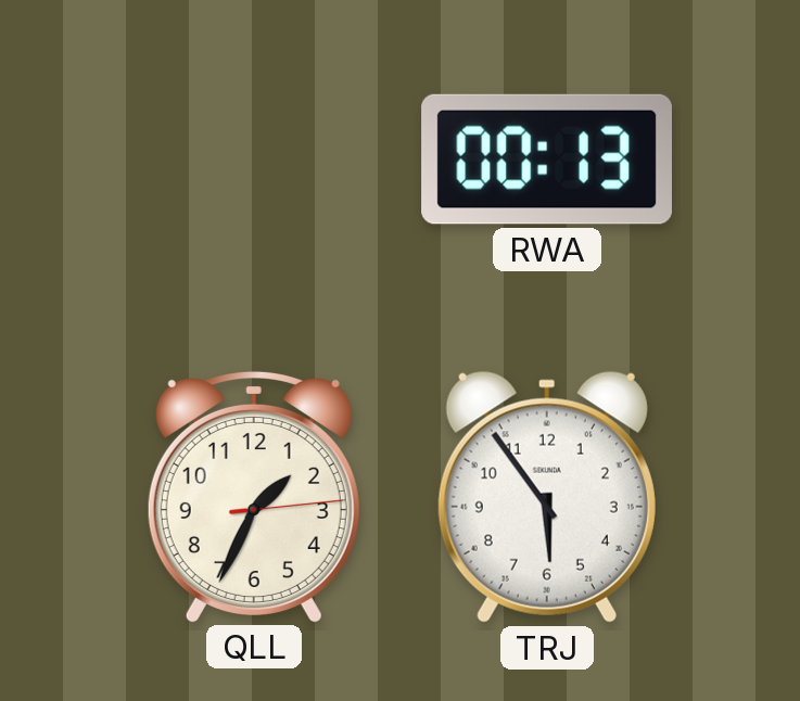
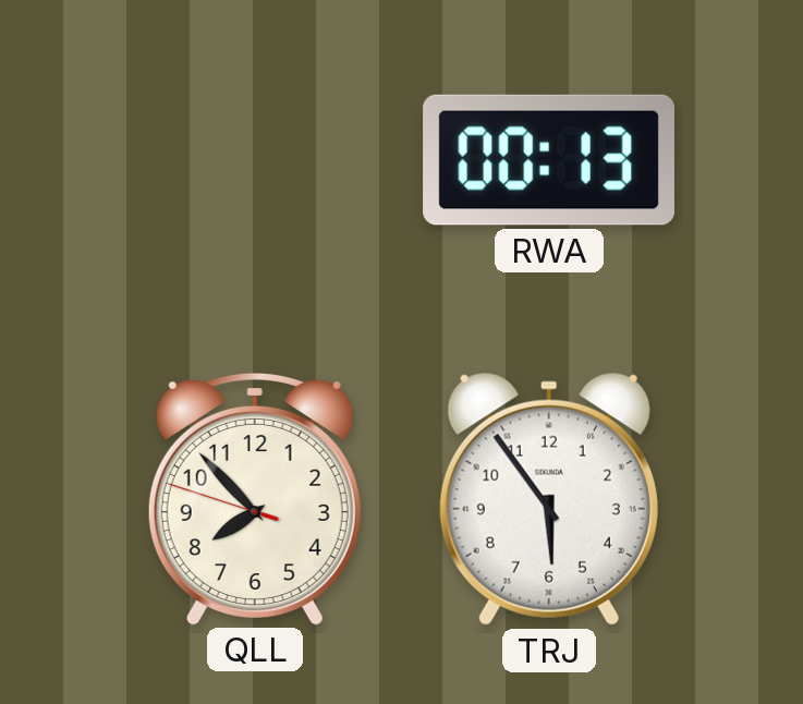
QLL: 1:34 -> 7:52 (255, 498)
